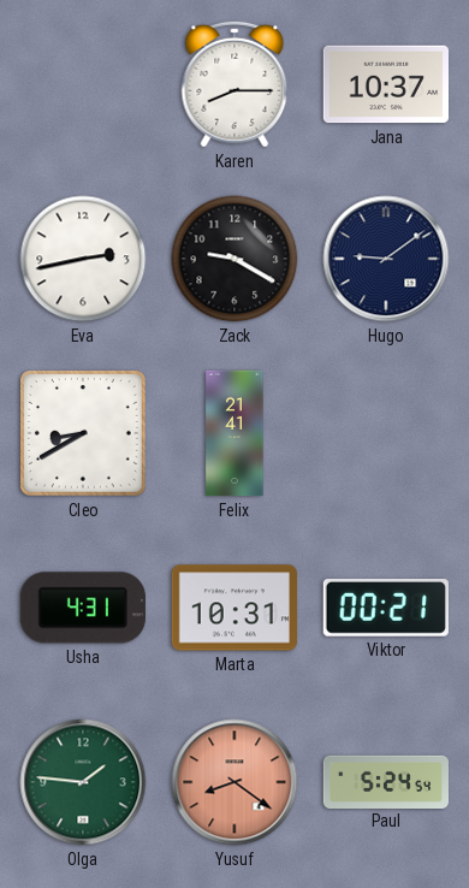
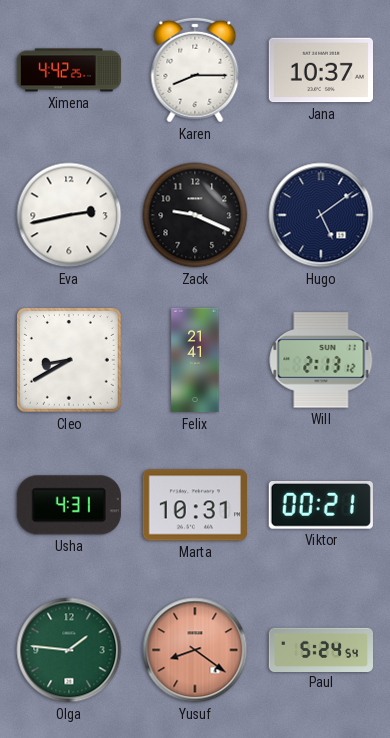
Ximena: none -> 4:42 (69, 70)
Zack: 9:20 -> 9:19 (195, 215)
Hugo: 9:09 -> 5:09 (321, 215)
Will: none -> 2:13 (321, 360)
